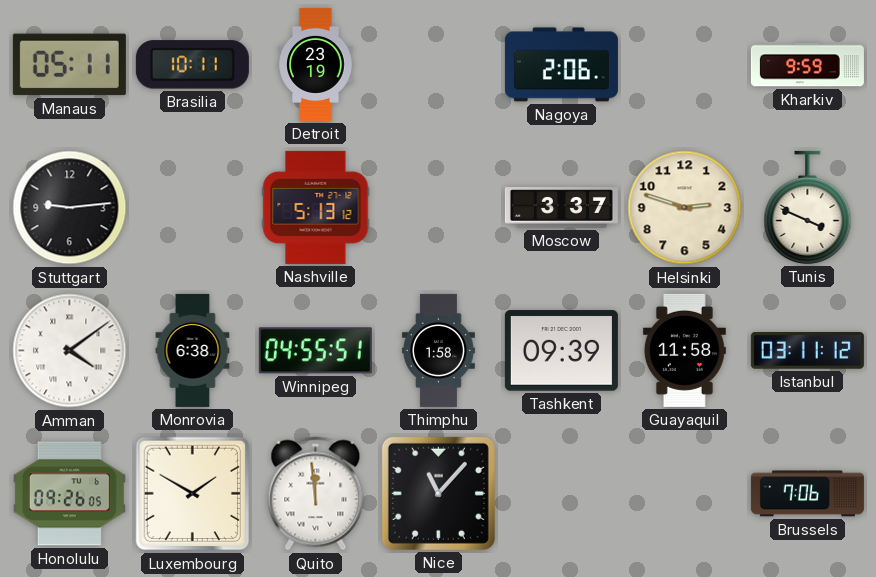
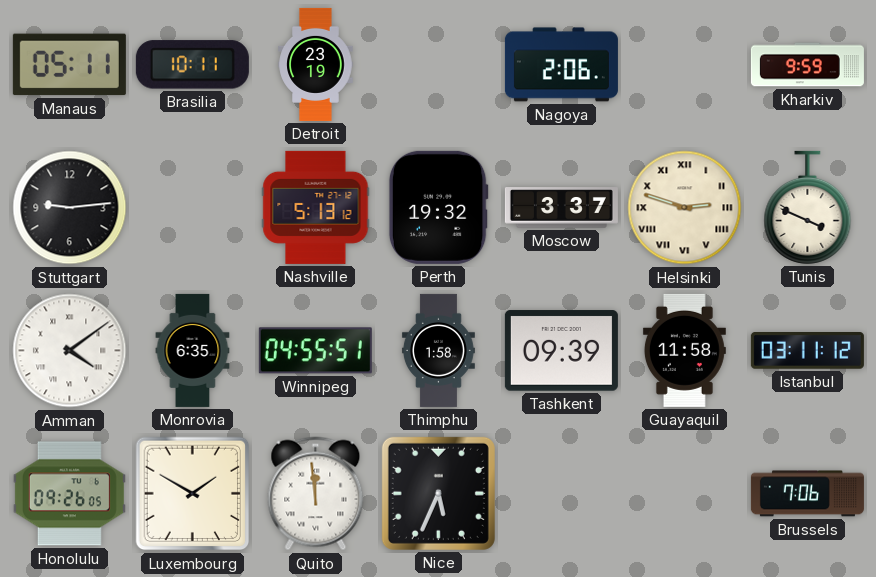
Perth: none -> 19:32 (438, 207)
Helsinki numerals: Arabic -> Roman (685, 208)
Monrovia: 6:38 -> 6:35 (193, 350)
Nice: 11:07 -> 5:34 (438, 493)
